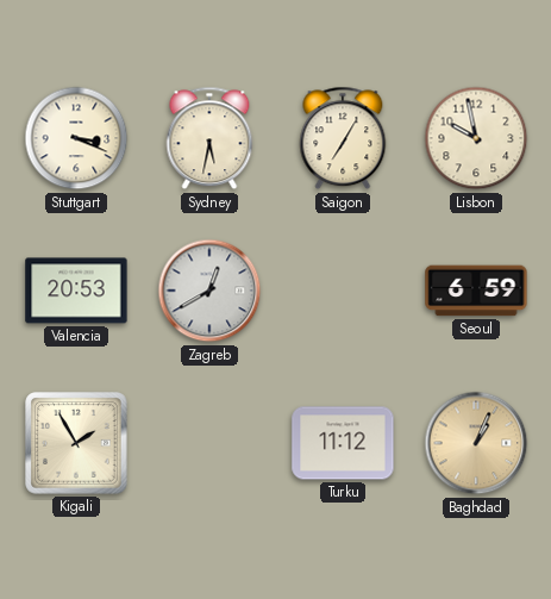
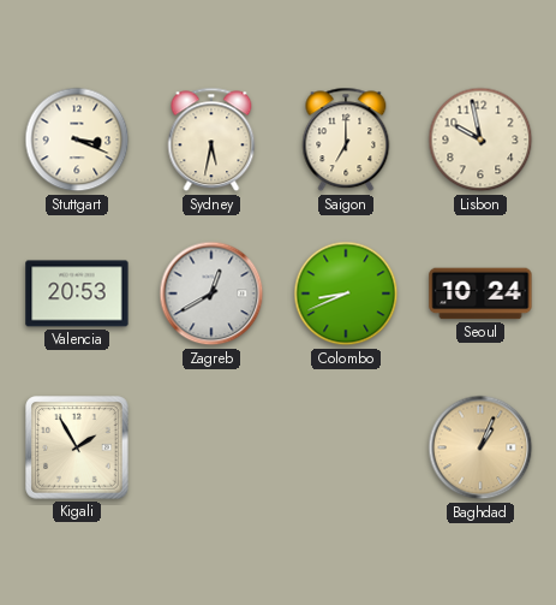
Saigon: 7:05 -> 7:00 (346, 140)
Colombo: none -> 8:41 (346, 293)
Seoul: 6:59 -> 10:24 (480, 293)
Turku: 11:12 -> none (343, 443)
